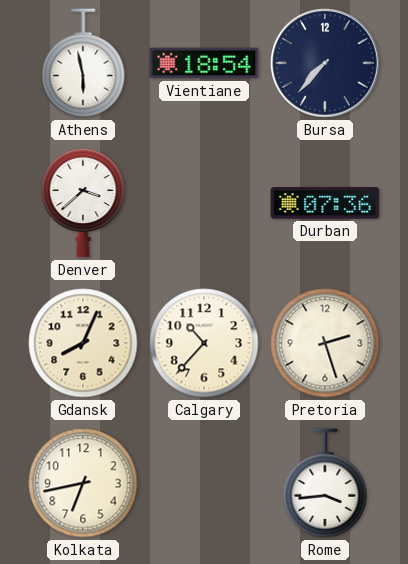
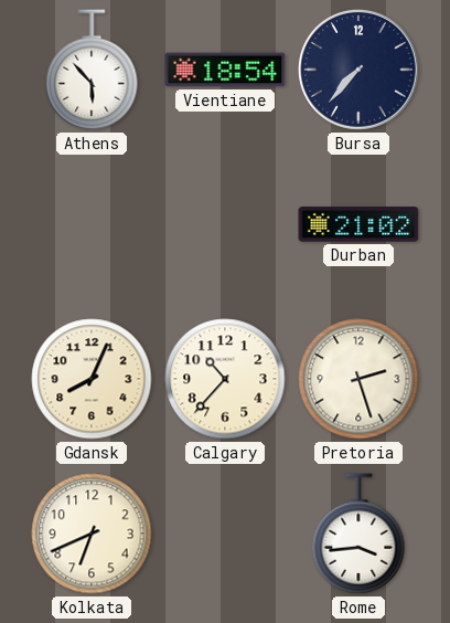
Athens: 5:58 -> 5:53 (92, 70)
Denver: 3:38 -> none (83, 203)
Durban: 07:36 -> 21:02 (358, 224)
Kolkata: 6:43 -> 6:41 (92, 534)
